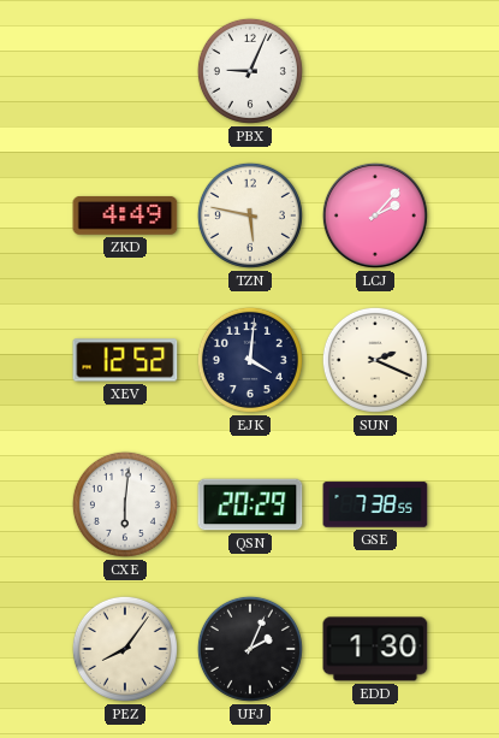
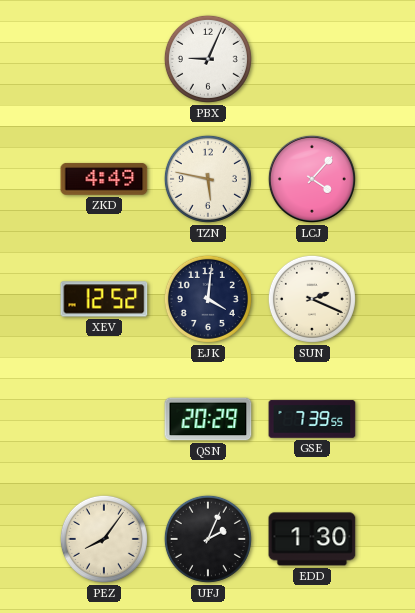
LCJ: 2:07 -> 4:07 (312, 179)
CXE: 6:01 -> none (125, 504)
GSE: 7:38 -> 7:39 (312, 419)
